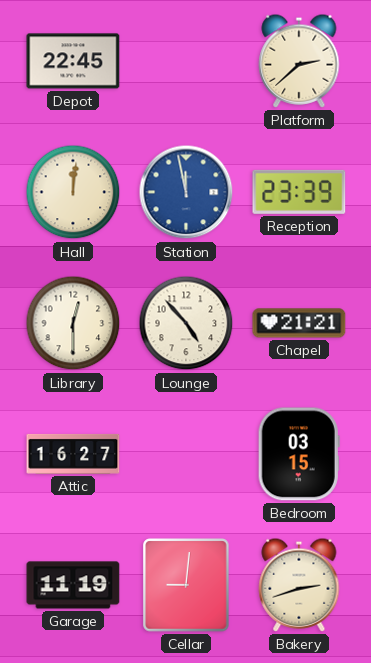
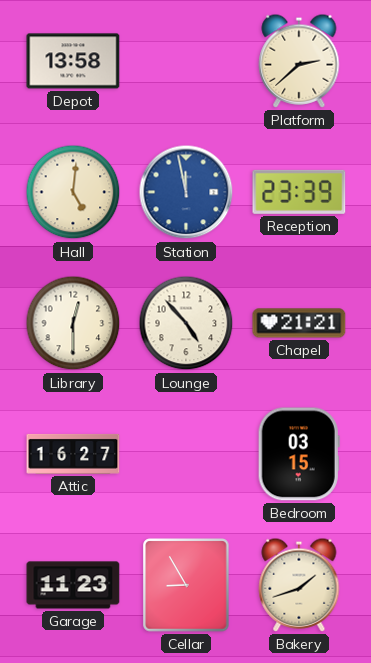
Depot: 22:45 -> 13:58 (73, 61)
Hall: 12:01 -> 5:01 (73, 192)
Garage: 11:19 -> 11:23 (73, 585)
Cellar: 9:01 -> 8:55 (186, 585)
Bakery: 2:42 -> 1:42 (299, 585)
